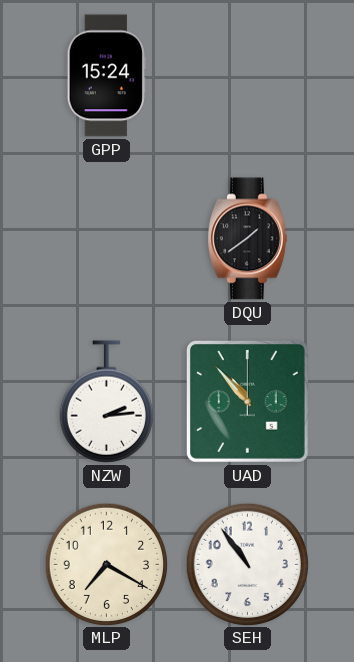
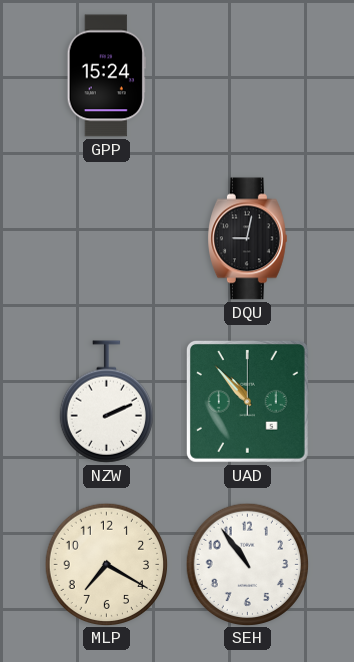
DQU: 1:39 -> 9:02 (248, 239)
NZW: 2:14 -> 2:11 (106, 402)
